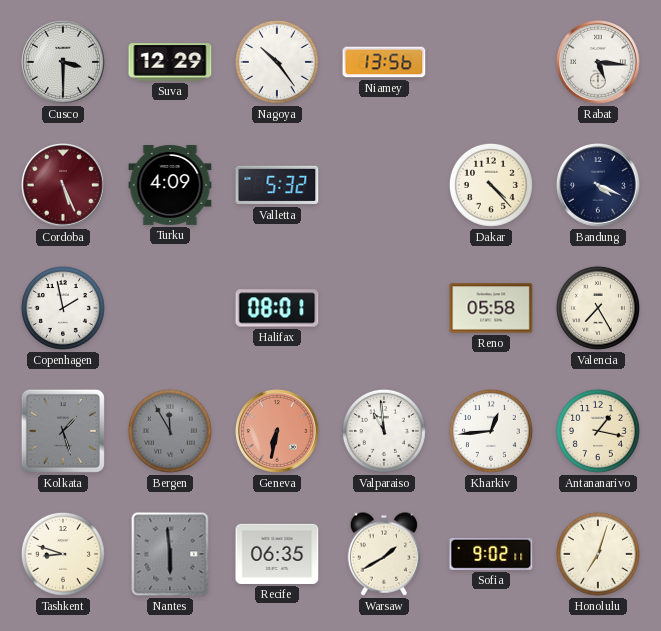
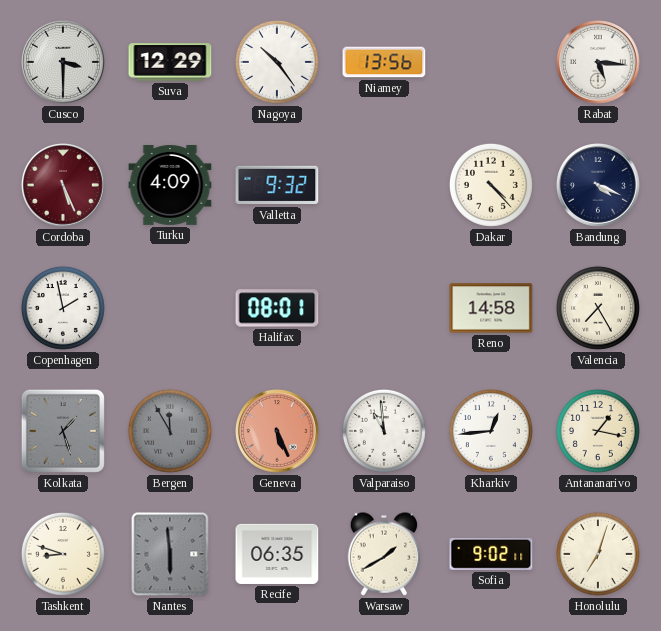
Valletta: 5:32 -> 9:32 (277, 185)
Reno: 05:58 -> 14:58 (491, 308)
Geneva: 6:32 -> 5:26 (278, 432)
